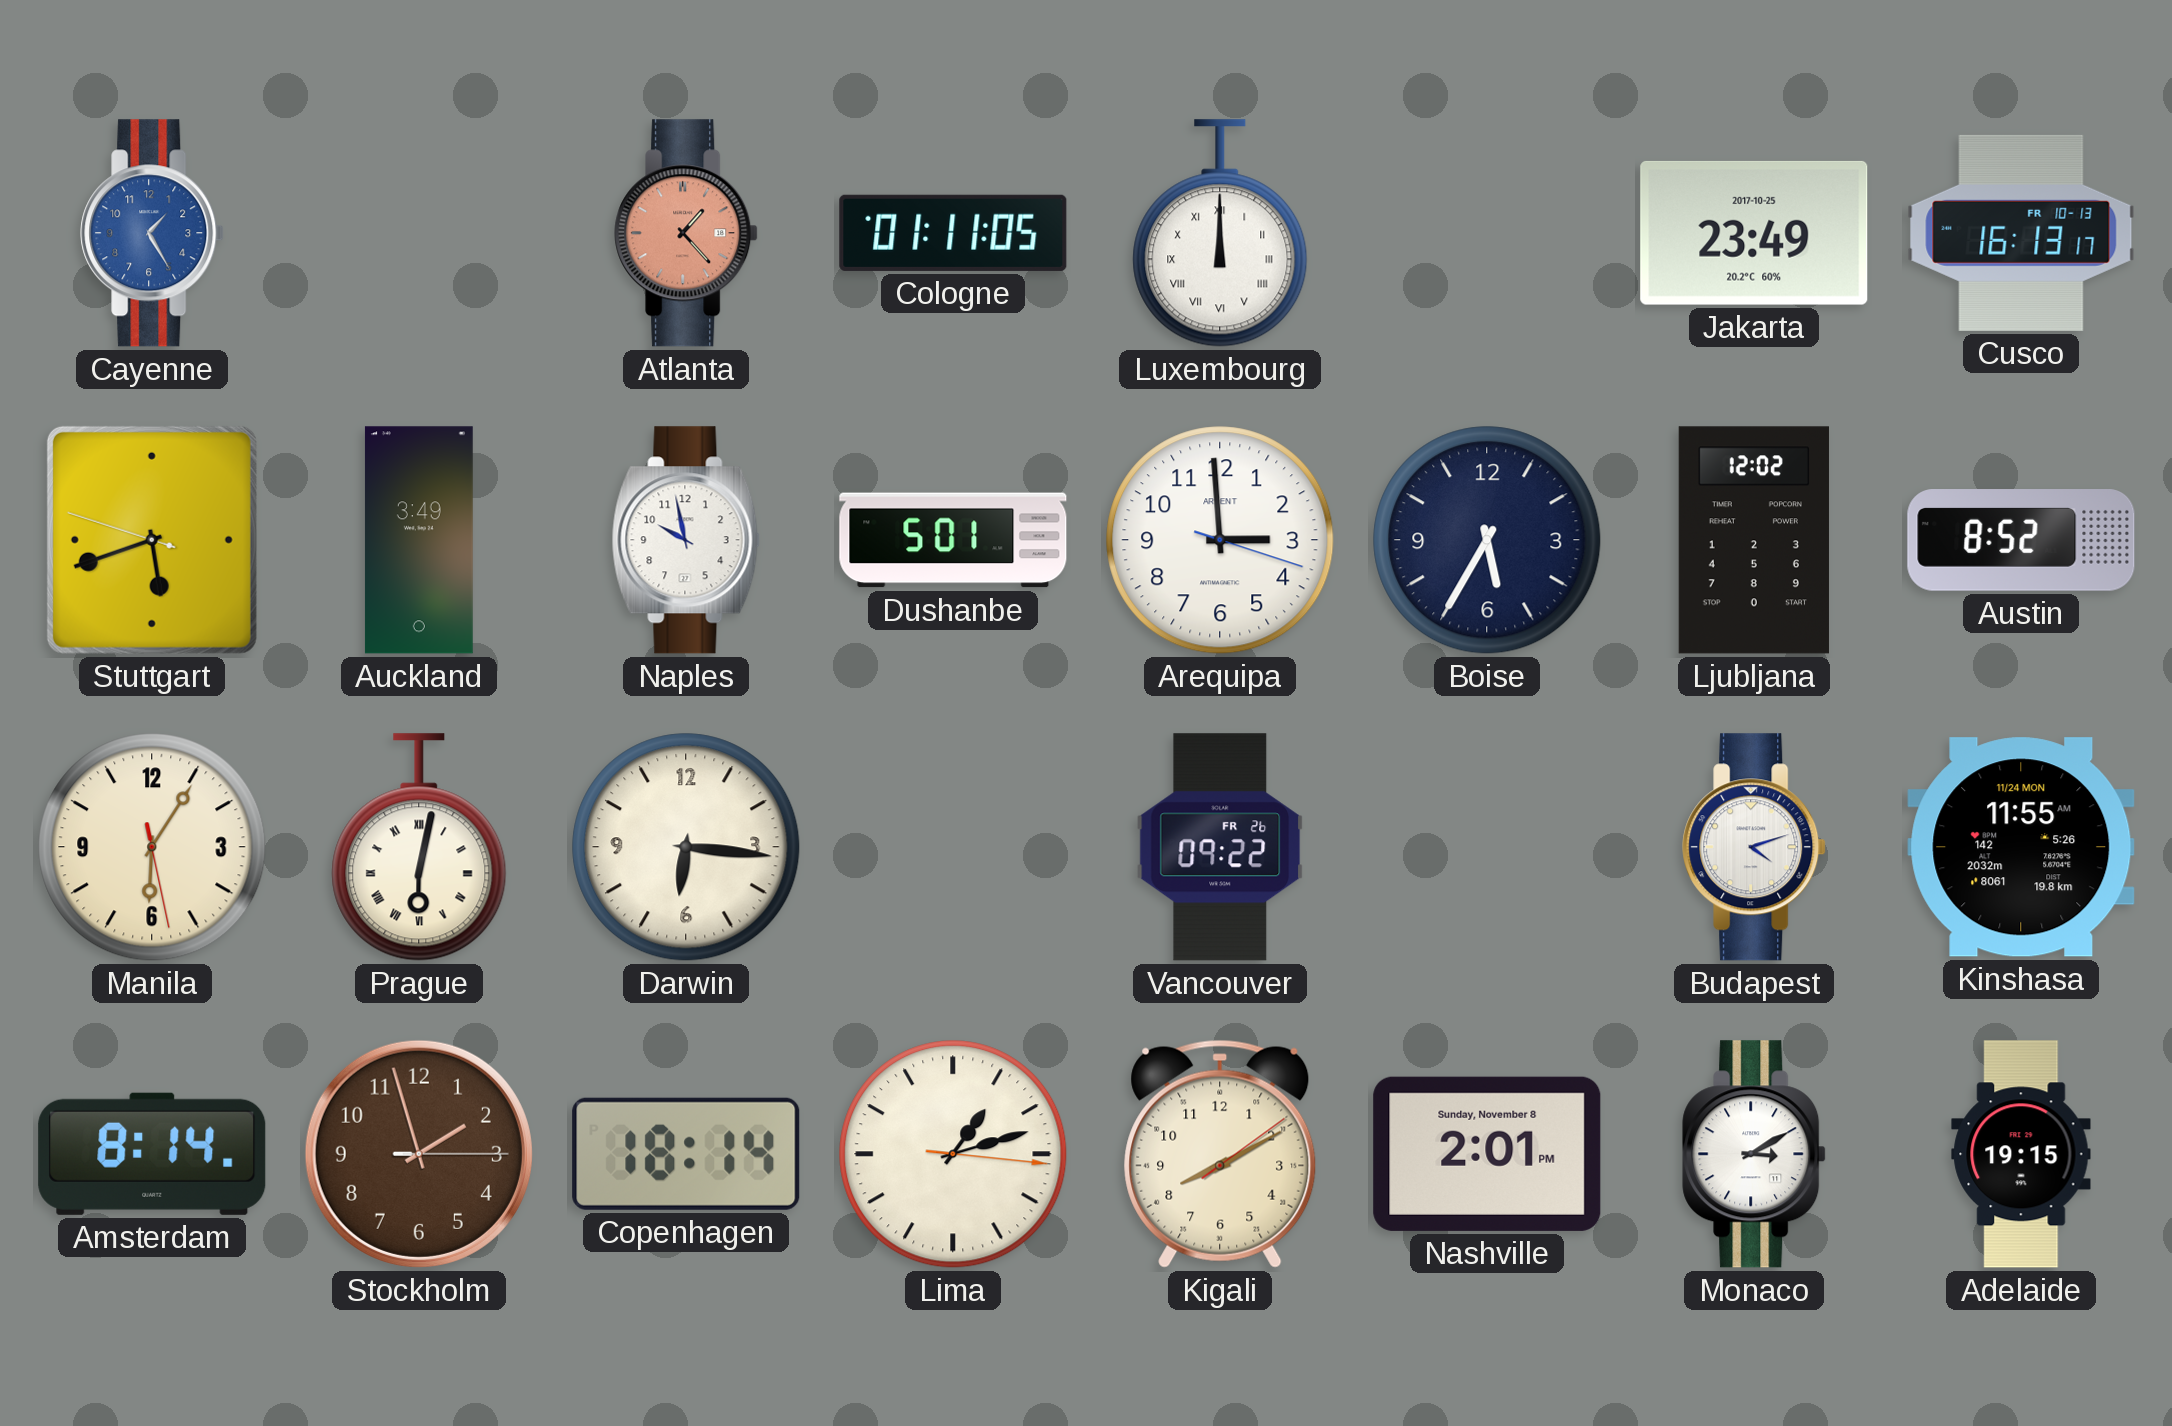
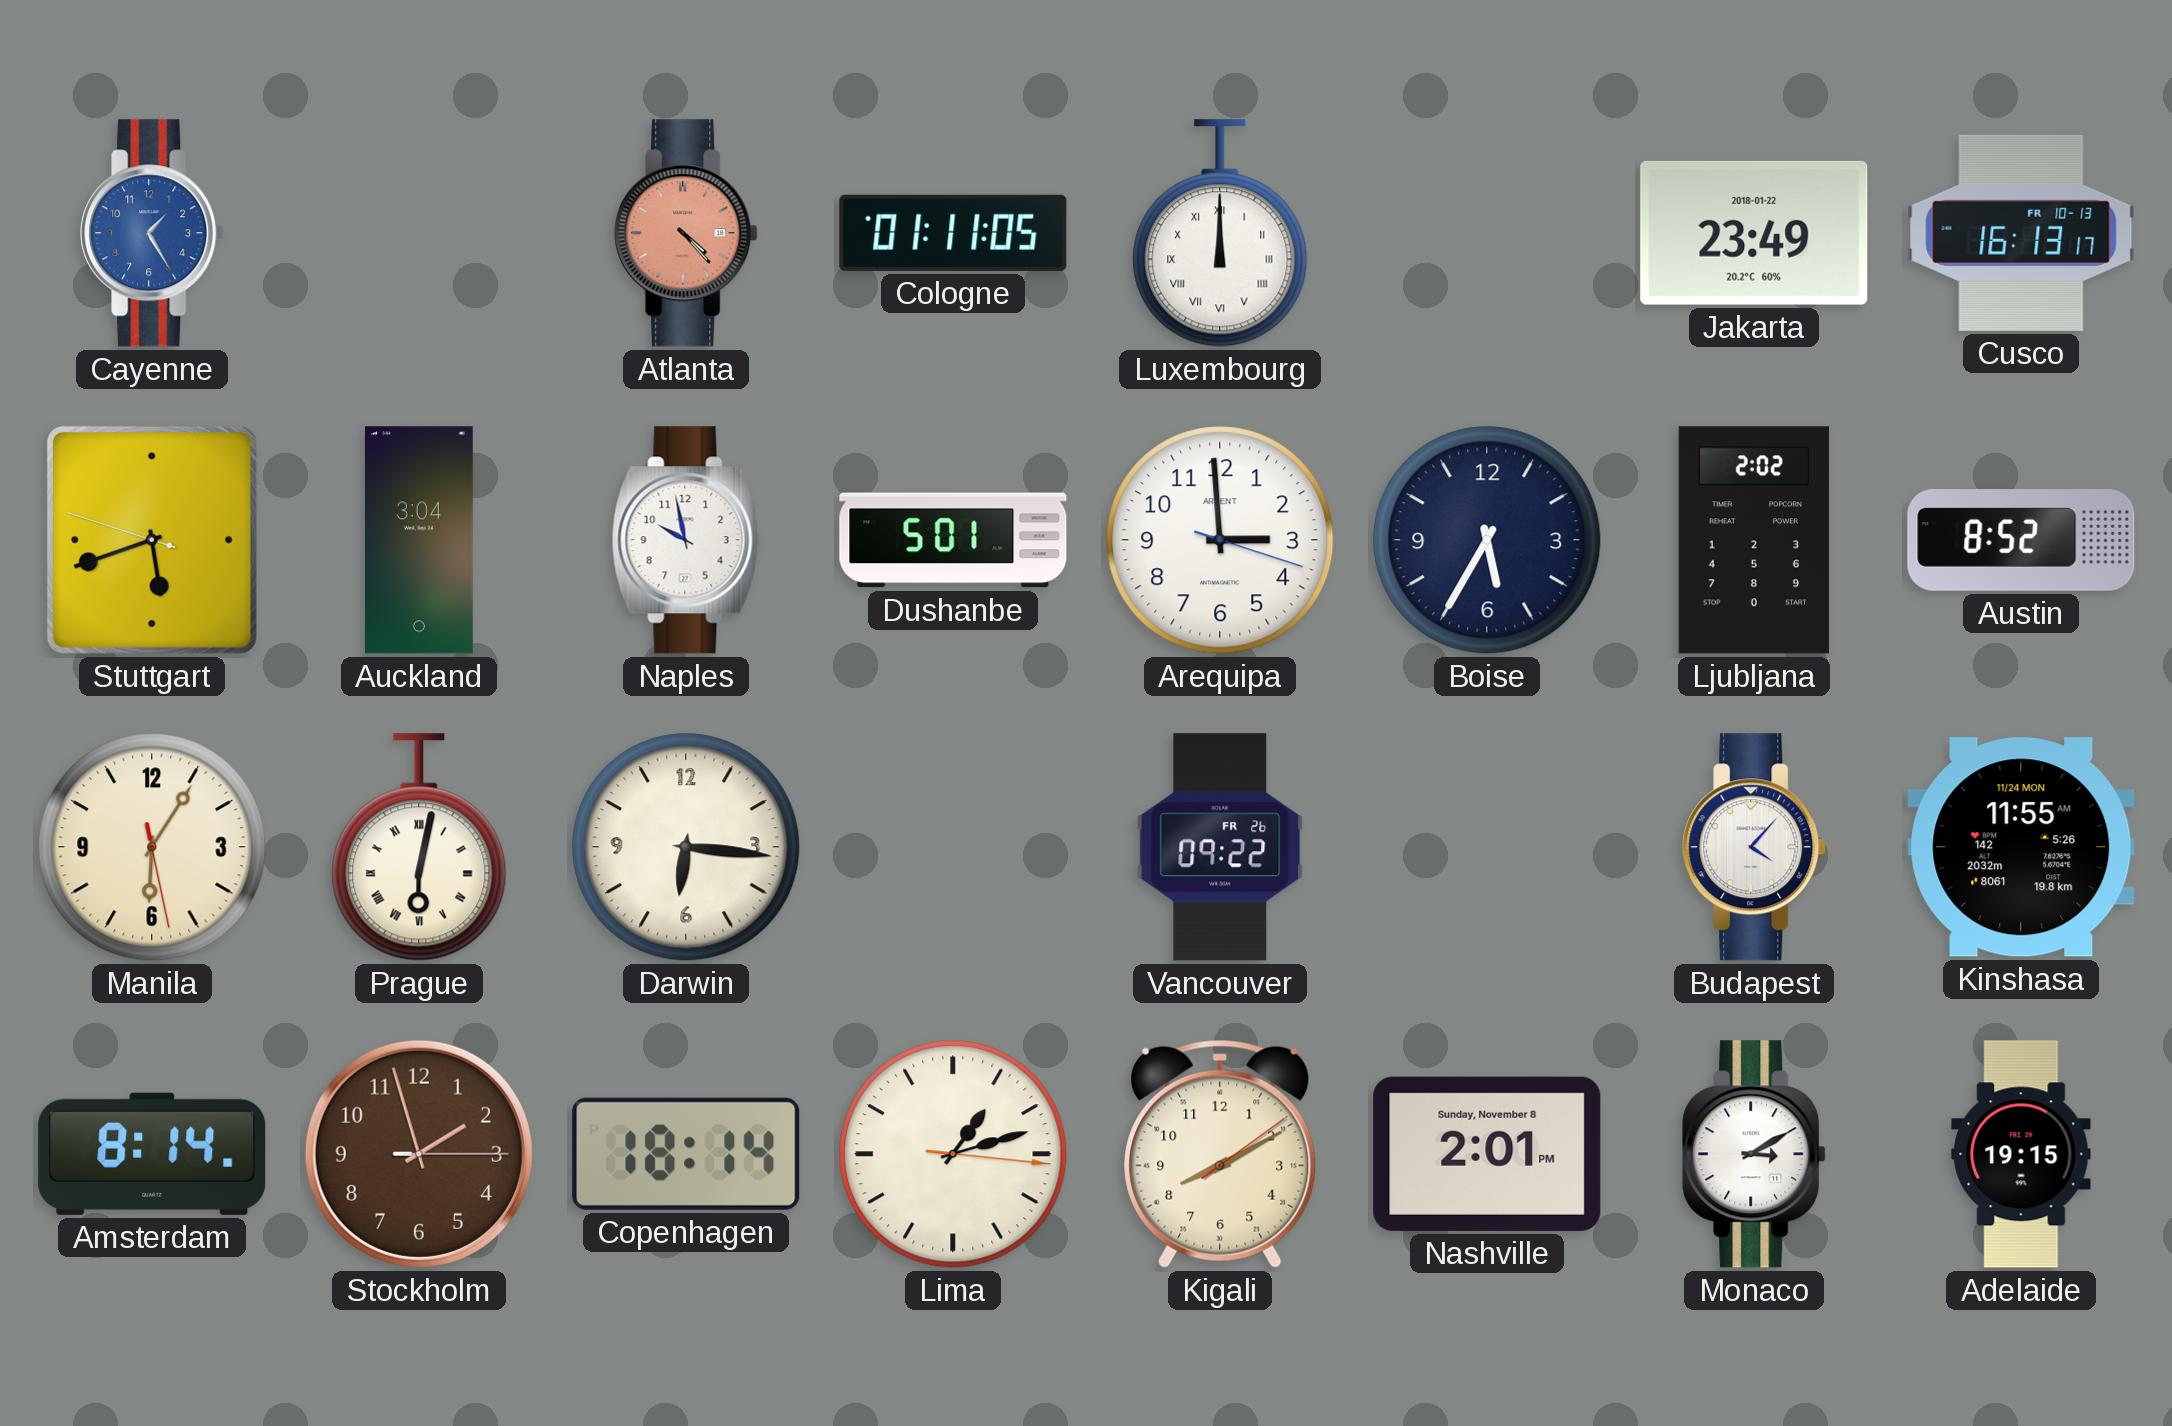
Atlanta: 1:23 -> 4:23 (686, 233)
Jakarta date: 2017-10-25 -> 2018-01-22 (1754, 233)
Auckland: 3:49 -> 3:04 (419, 540)
Ljubljana: 12:02 -> 2:02 (1754, 540)
Budapest: 4:12 -> 4:07 (1754, 847)
